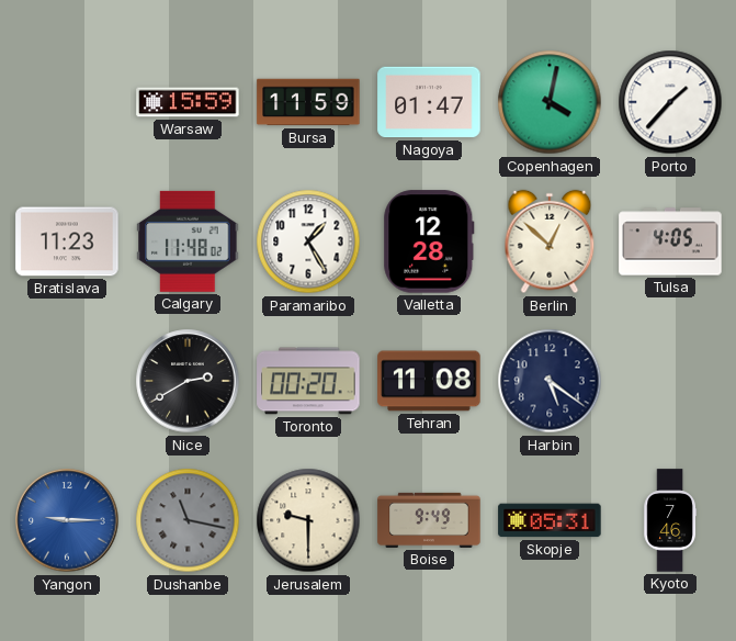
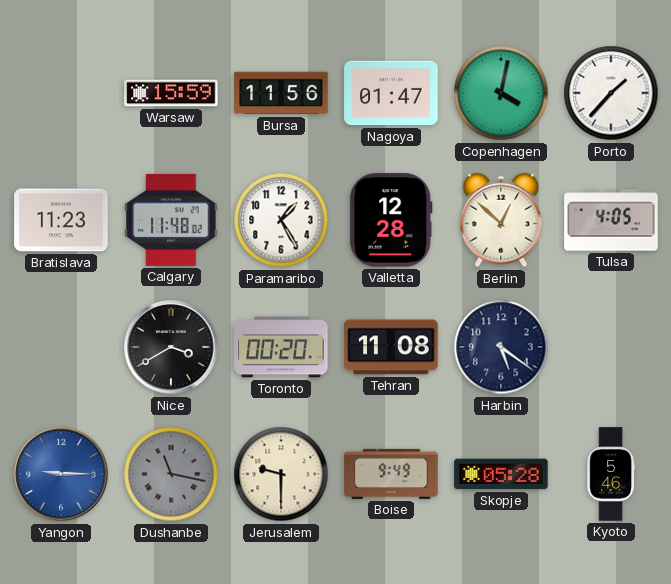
Bursa: 11:59 -> 11:56 (281, 93)
Nice: 2:40 -> 3:40 (171, 347)
Skopje: 05:31 -> 05:28 (501, 474)
Kyoto: 7:46 -> 5:46 (610, 474)
